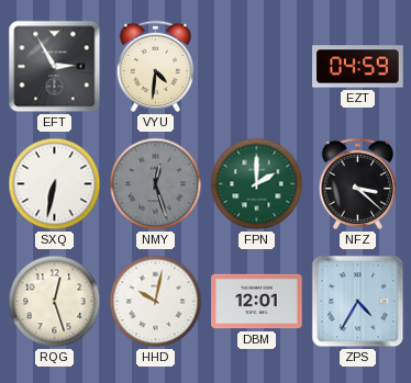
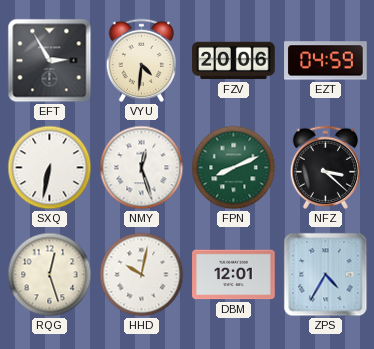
FZV: none -> 20:06 (234, 61)
NMY dial: grey -> white (142, 168)
FPN: 2:00 -> 8:11 (234, 168)
